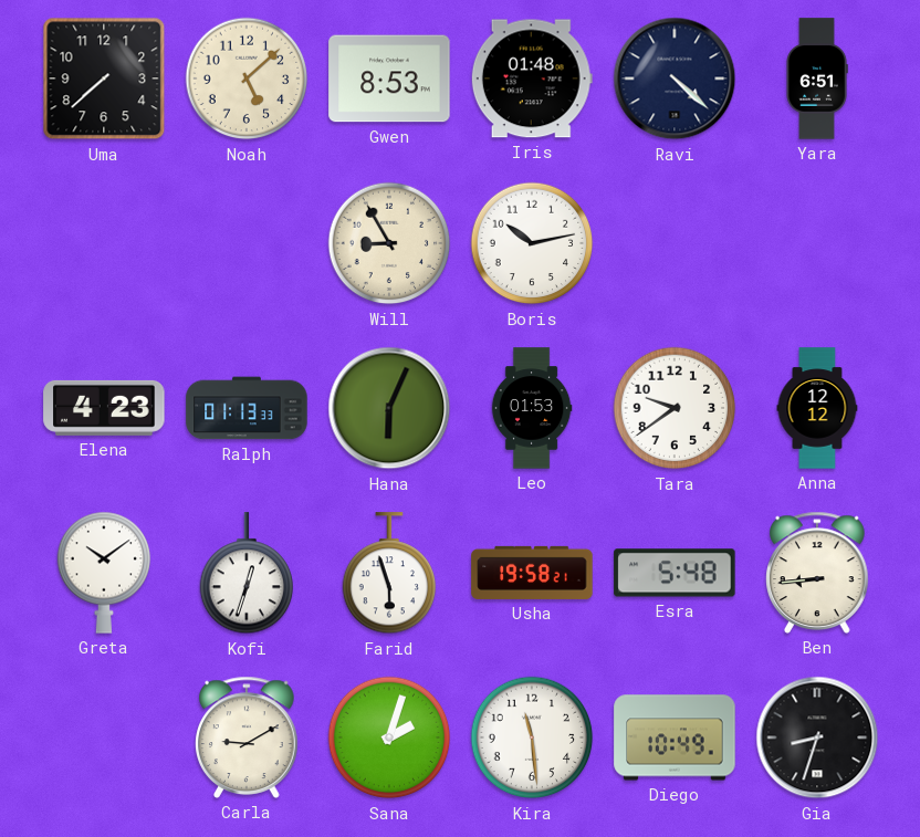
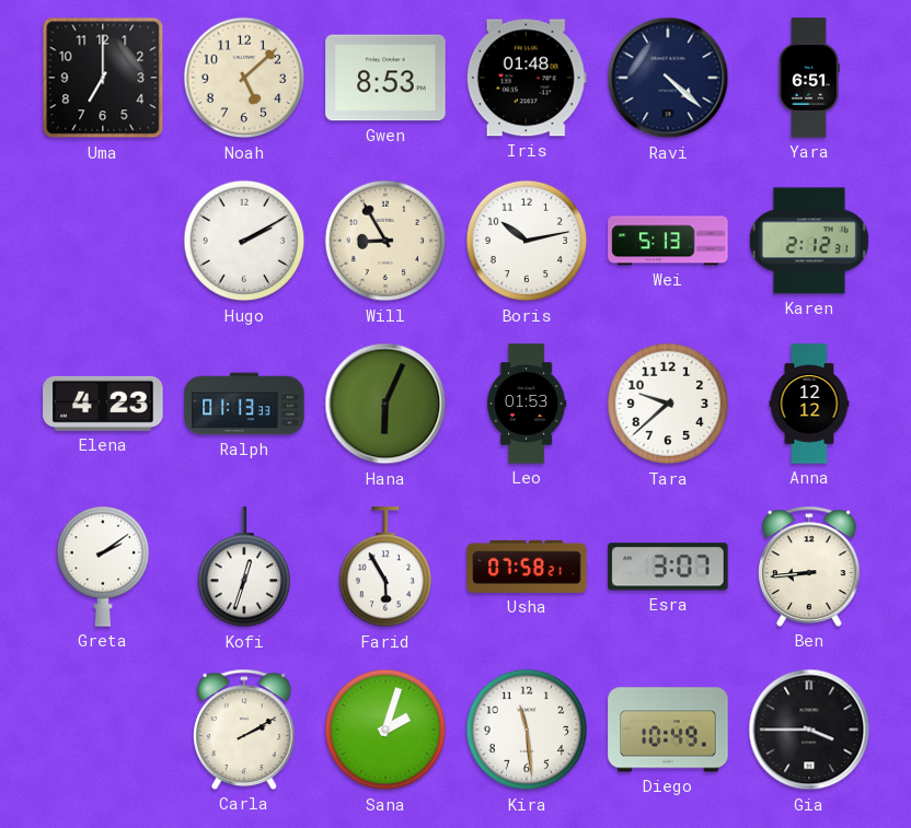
Uma: 7:38 -> 7:00 (103, 78)
Hugo: none -> 2:10 (244, 241)
Wei: none -> 5:13 (668, 241)
Karen: none -> 2:12 (809, 241)
Tara: 9:39 -> 9:38 (668, 404)
Greta: 10:09 -> 2:09 (103, 567)
Farid: 5:57 -> 5:55 (385, 568)
Usha: 19:58 -> 07:58 (527, 567)
Esra: 5:48 -> 3:07 (668, 567)
Carla: 9:10 -> 2:10 (244, 730)
Gia: 8:33 -> 3:45 (809, 730)
